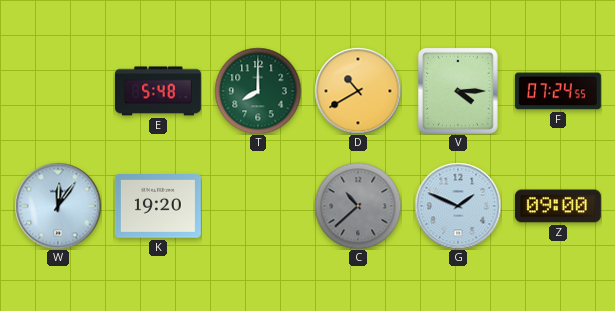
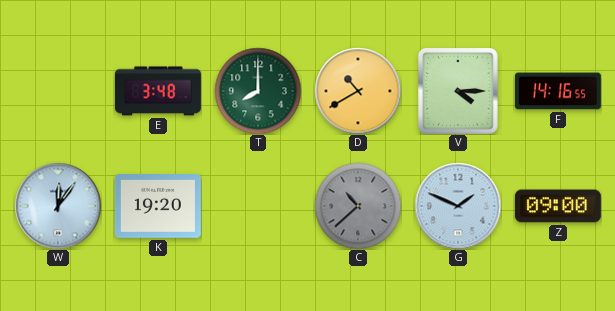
E: 5:48 -> 3:48 (158, 91)
F: 07:24 -> 14:16 (558, 91)
